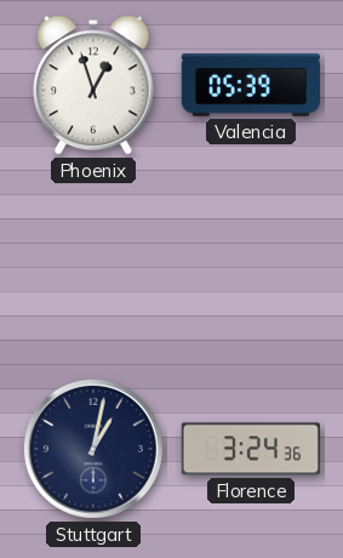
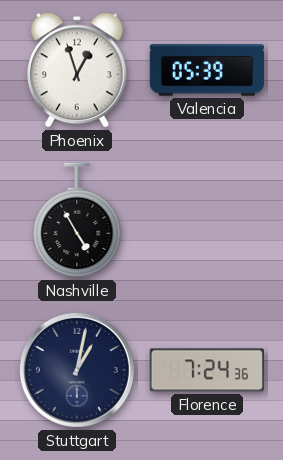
Nashville: none -> 4:55 (77, 220)
Florence: 3:24 -> 7:24 (207, 370)
